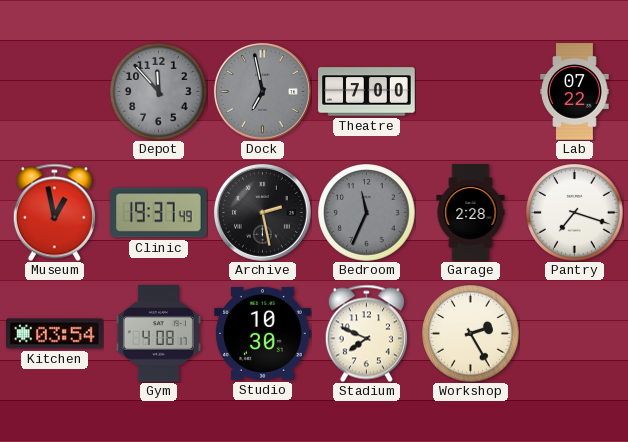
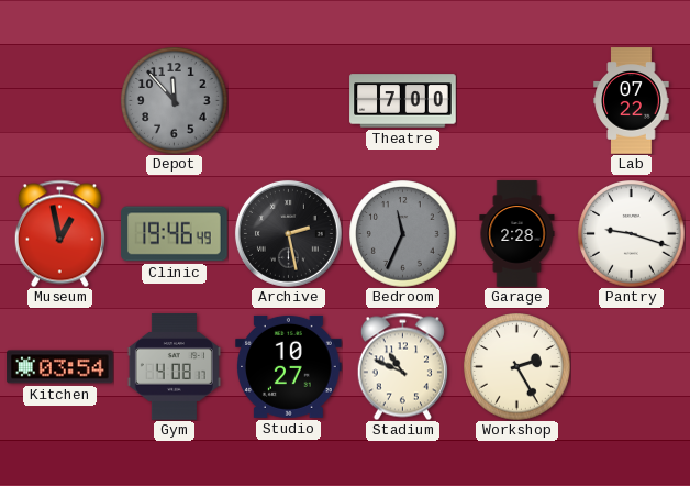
Dock: 6:58 -> none (262, 91)
Clinic: 19:37 -> 19:46 (175, 234)
Pantry: 7:18 -> 9:18 (632, 234)
Studio: 10:30 -> 10:27 (289, 366)
Stadium: 7:49 -> 10:49 (402, 366)
